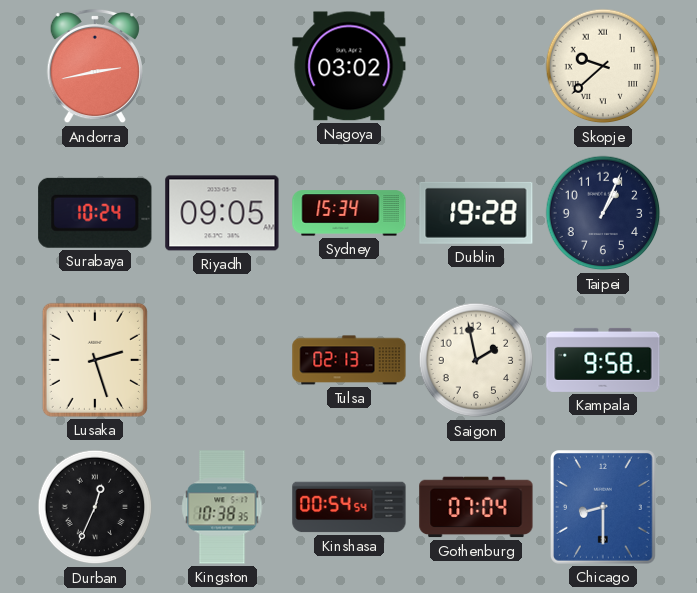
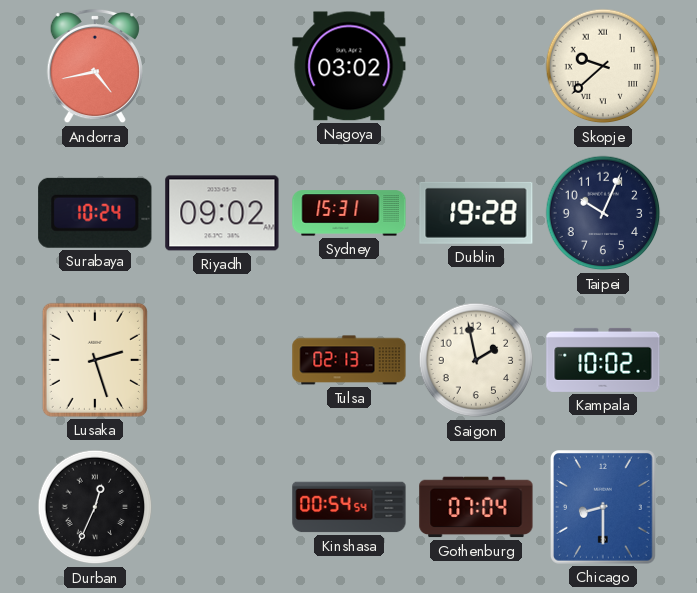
Andorra: 2:43 -> 4:43 (95, 66)
Riyadh: 09:05 -> 09:02 (222, 213)
Sydney: 15:34 -> 15:31 (349, 213)
Taipei: 1:04 -> 10:04 (603, 213)
Kampala: 9:58 -> 10:02 (603, 360)
Kingston: 10:38 -> none (222, 507)
